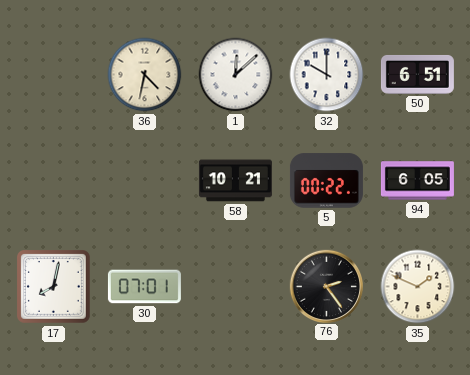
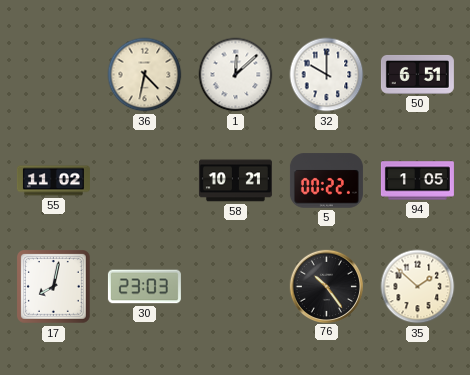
55: none -> 11:02 (53, 181)
94: 6:05 -> 1:05 (417, 181)
30: 07:01 -> 23:03 (144, 287)
76: 2:24 -> 10:24 (326, 286)
35: 1:49 -> 1:52 (418, 287)
